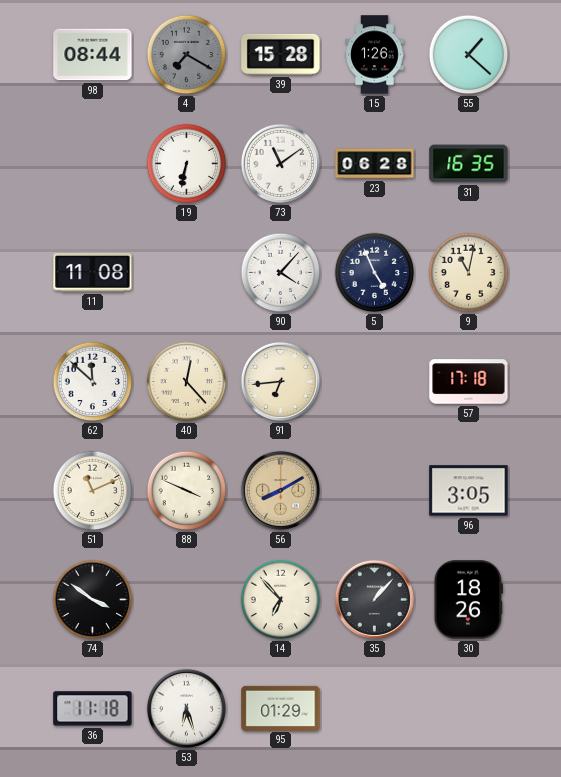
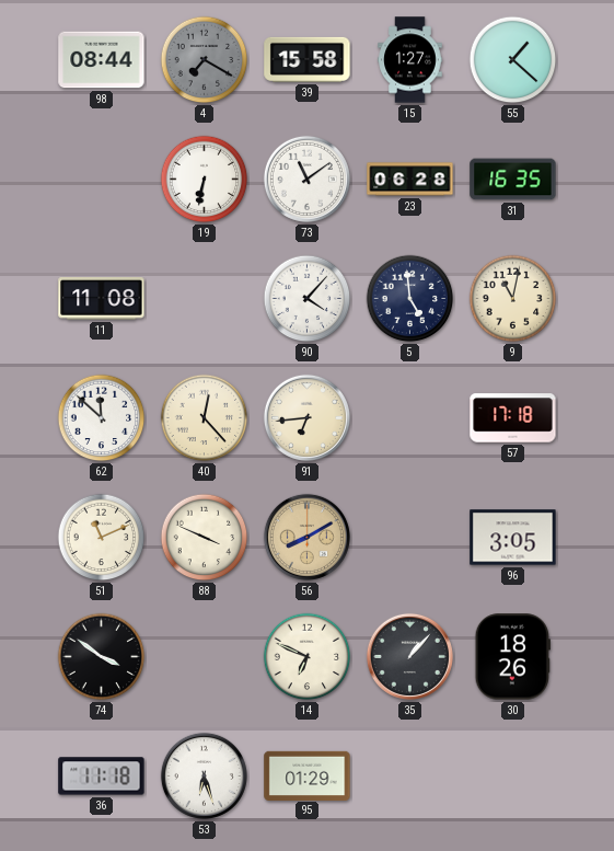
39: 15:28 -> 15:58 (308, 59)
15: 1:26 -> 1:27 (410, 60)
5: 4:56 -> 4:59 (410, 299)
14: 6:53 -> 6:49 (308, 657)
